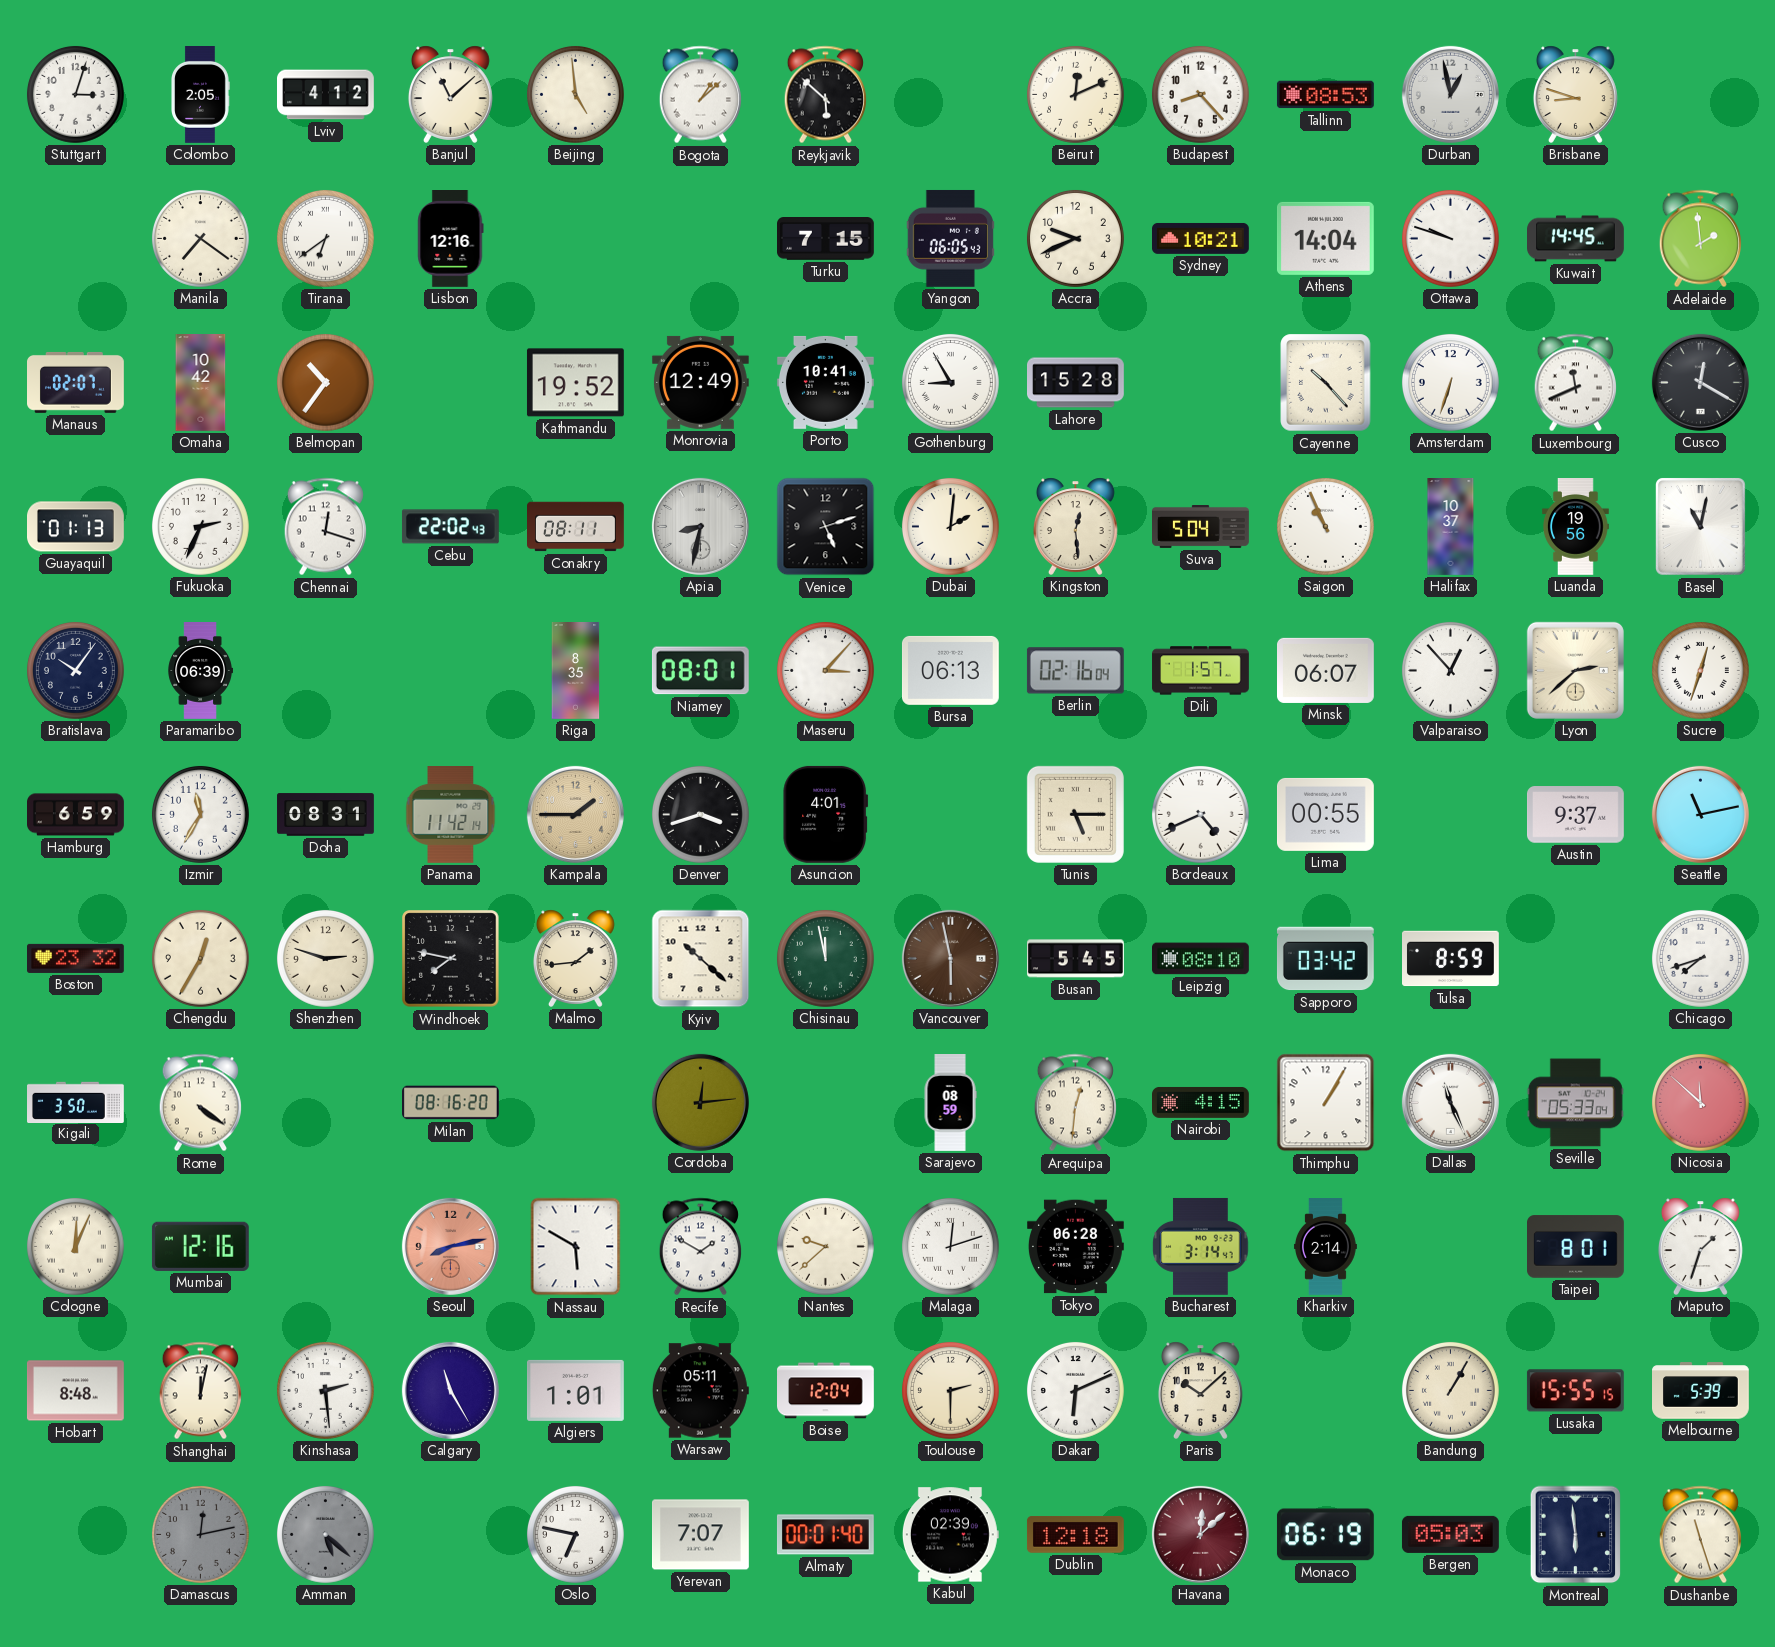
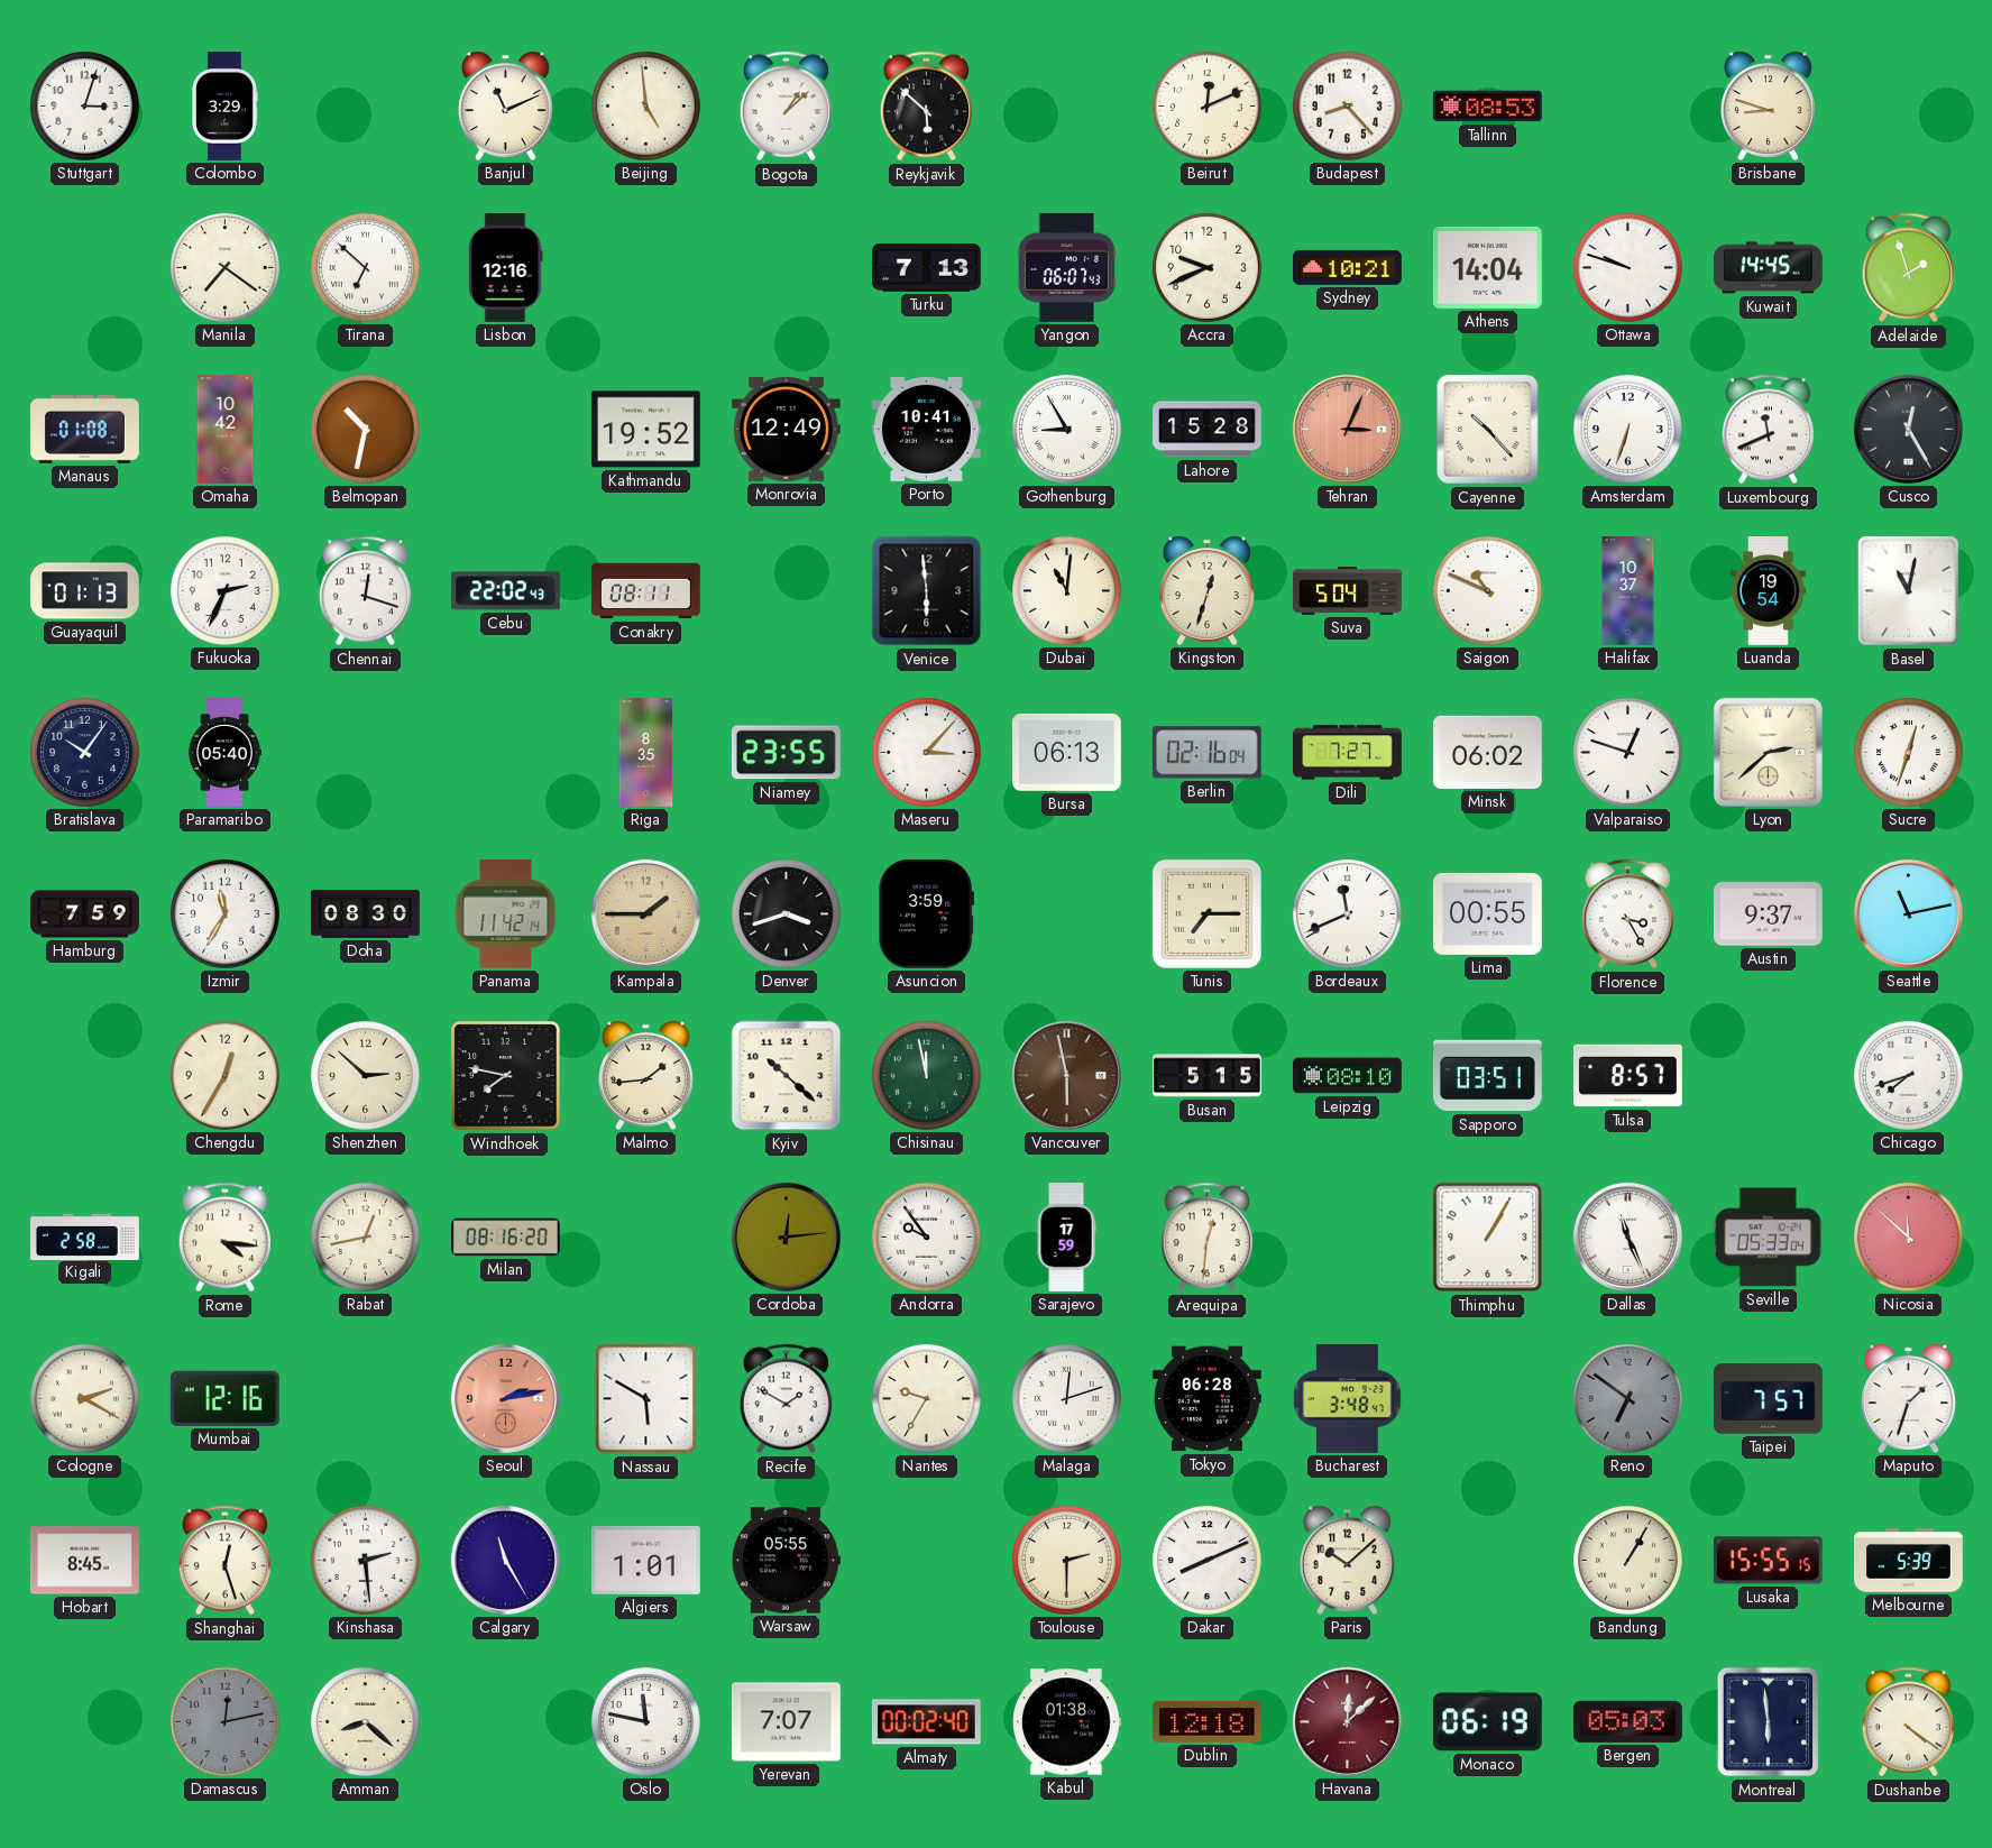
Colombo: 2:05 -> 3:29 (226, 107)
Lviv: 4:12 -> none (326, 95)
Banjul: 11:08 -> 11:11 (505, 105)
Durban: 12:58 -> none (1450, 94)
Tirana: 6:39 -> 6:52 (365, 267)
Turku: 7:15 -> 7:13 (927, 268)
Yangon: 06:05 -> 06:07 (1066, 267)
Adelaide: 1:59 -> 1:57 (1908, 268)
Manaus: 02:07 -> 01:08 (85, 429)
Belmopan: 10:36 -> 10:32 (365, 429)
Tehran: none -> 3:04 (1347, 429)
Cusco: 12:20 -> 12:25 (1908, 429)
Apia: 8:32 -> none (700, 526)
Venice: 5:12 -> 5:59 (927, 591)
Dubai: 2:01 -> 11:01 (1066, 590)
Kingston: 12:29 -> 12:33 (1206, 590)
Saigon: 10:56 -> 10:49 (1487, 590)
Luanda: 19:56 -> 19:54 (1769, 591)
Paramaribo: 06:39 -> 05:40 (224, 753)
Niamey: 08:01 -> 23:55 (786, 753)
Dili: 1:57 -> 7:27 (1348, 753)
Minsk: 06:07 -> 06:02 (1488, 752)
Valparaiso: 12:53 -> 12:48 (1627, 752)
Hamburg: 6:59 -> 7:59 (85, 914)
Doha: 08:31 -> 08:30 (366, 914)
Asuncion: 4:01 -> 3:59 (926, 913)
Tunis: 5:15 -> 7:15 (1206, 913)
Bordeaux: 4:41 -> 11:41 (1347, 913)
Florence: none -> 3:25 (1627, 914)
Boston: 23:32 -> none (76, 958)
Shenzhen: 2:48 -> 2:52 (365, 1075)
Busan: 5:45 -> 5:15 (1208, 1076)
Sapporo: 03:42 -> 03:51 (1487, 1076)
Tulsa: 8:59 -> 8:57 (1628, 1076)
Kigali: 3:50 -> 2:58 (85, 1236)
Rome: 4:21 -> 4:16 (224, 1238)
Rabat: none -> 12:43 (365, 1236)
Andorra: none -> 9:54 (926, 1236)
Sarajevo: 08:59 -> 17:59 (1066, 1238)
Nairobi: 4:15 -> none (1201, 1102)
Cologne: 12:04 -> 2:20 (84, 1398)
Seoul: 8:13 -> 2:13 (505, 1398)
Nantes: 9:38 -> 9:35 (926, 1398)
Bucharest: 3:14 -> 3:48 (1348, 1398)
Kharkiv: 2:14 -> none (1325, 1247)
Reno: none -> 6:51 (1627, 1398)
Taipei: 8:01 -> 7:57 (1769, 1399)
Hobart: 8:48 -> 8:45 (85, 1561)
Shanghai: 12:02 -> 12:27 (224, 1561)
Warsaw: 05:11 -> 05:55 (786, 1561)
Boise: 12:04 -> none (826, 1391)
Dakar: 6:11 -> 8:11 (1206, 1560)
Amman: 5:22 -> 8:22 (365, 1721)
Amman dial: grey -> cream (365, 1721)
Oslo: 6:47 -> 11:47 (645, 1721)
Almaty: 00:01 -> 00:02 (926, 1722)
Kabul: 02:39 -> 01:38 (1066, 1722)
Dushanbe: 11:27 -> 4:21 (1908, 1722)
